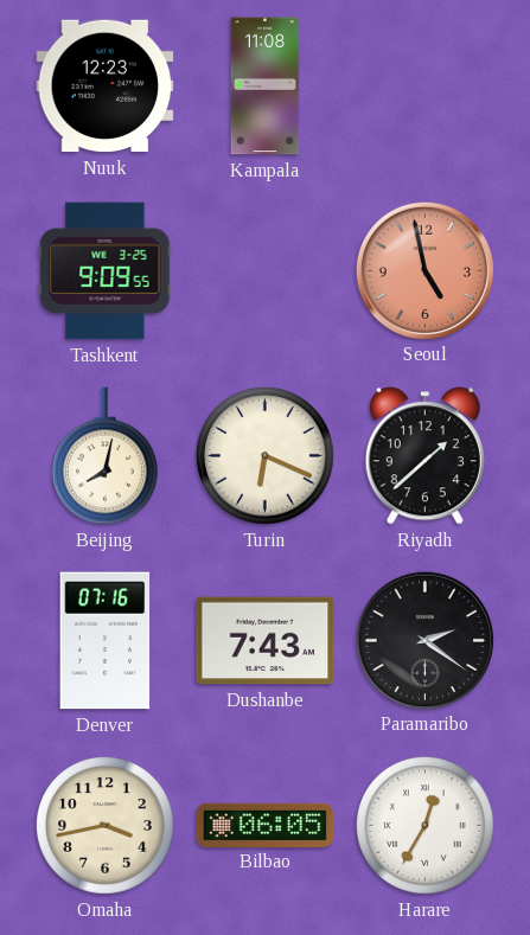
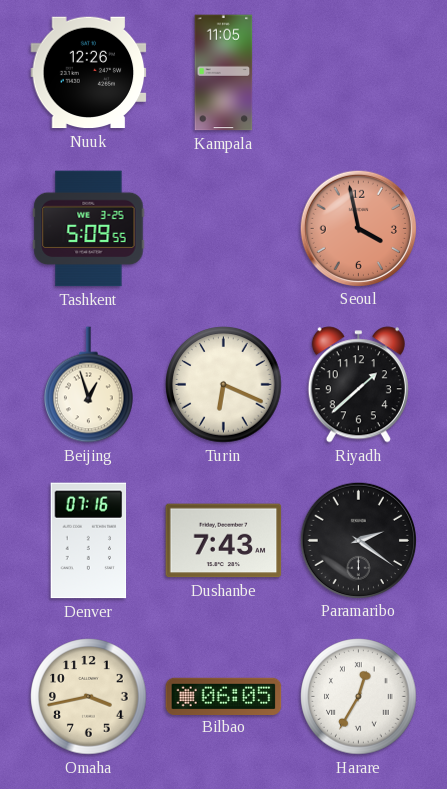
Nuuk: 12:23 -> 12:26 (89, 73)
Kampala: 11:08 -> 11:05 (224, 73)
Tashkent: 9:09 -> 5:09 (89, 229)
Seoul: 4:58 -> 3:58 (358, 228)
Beijing: 8:02 -> 12:57 (89, 385)
